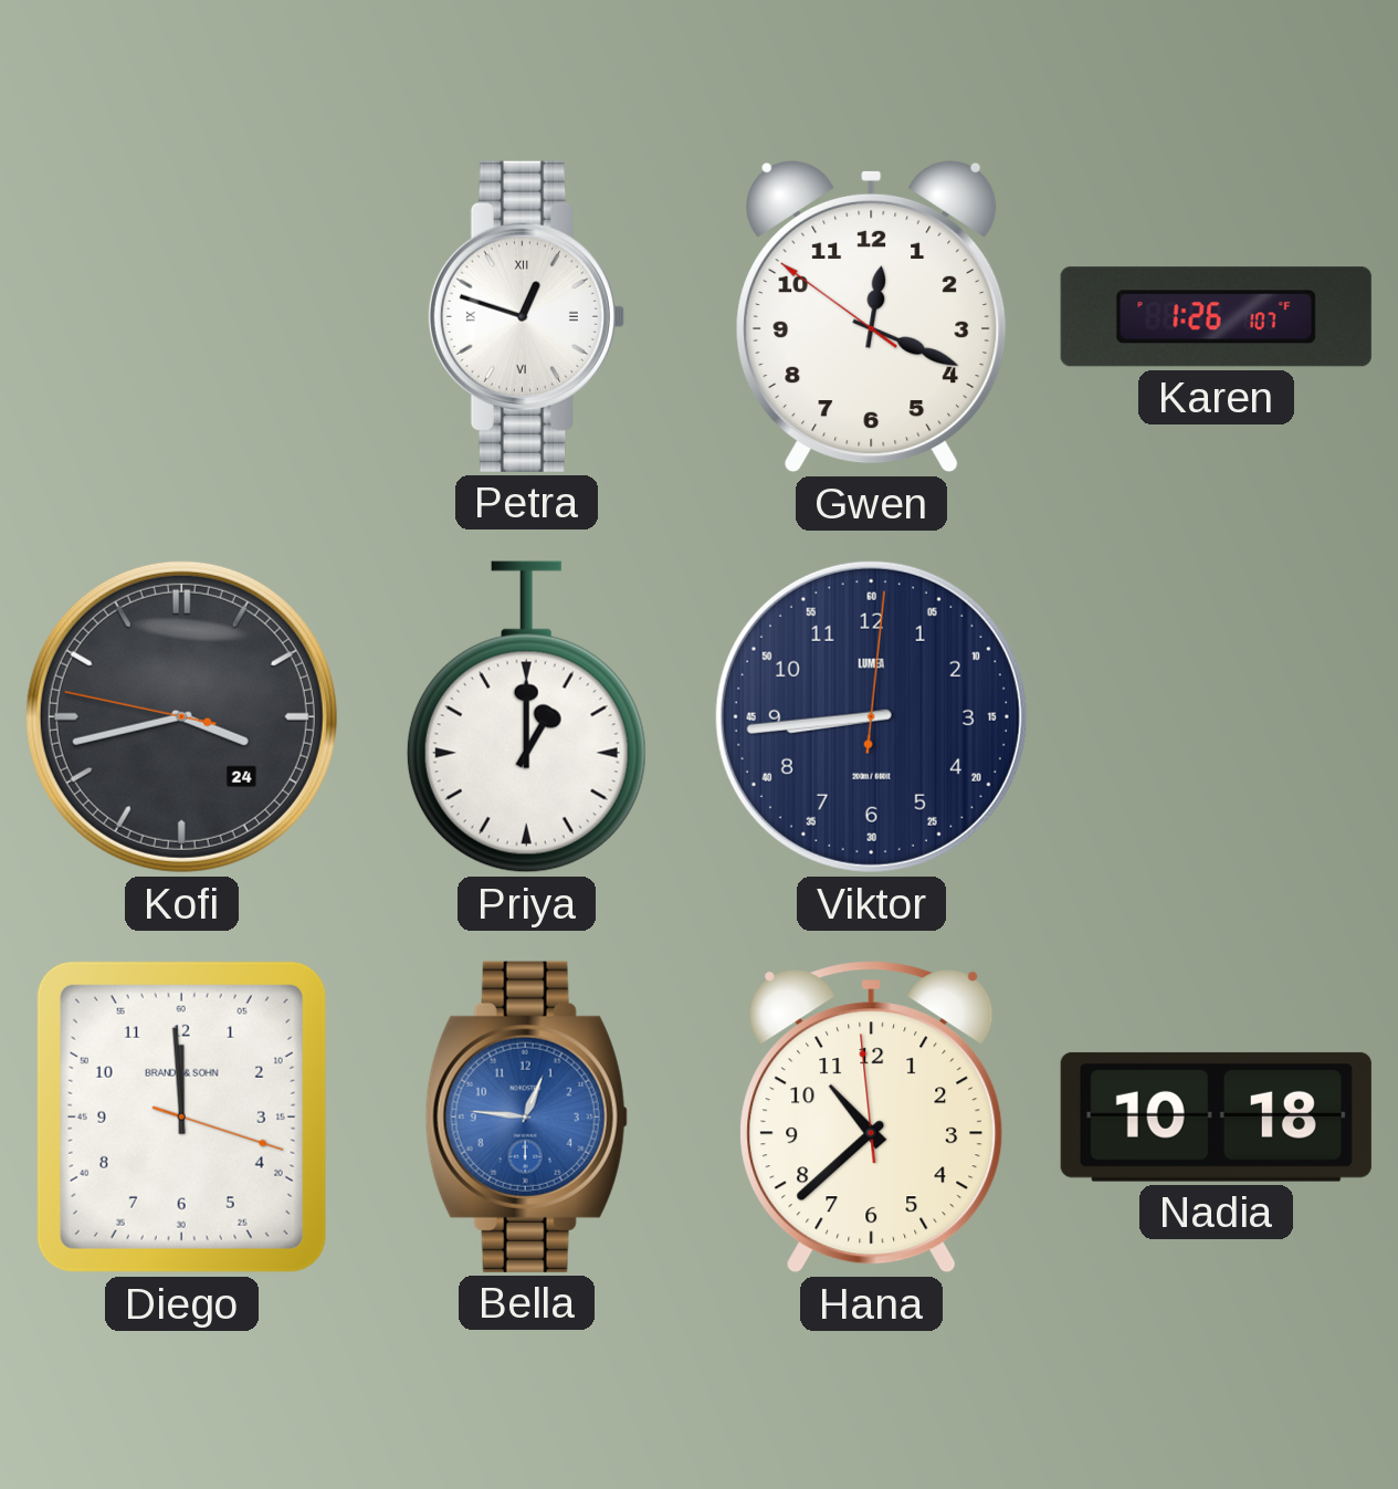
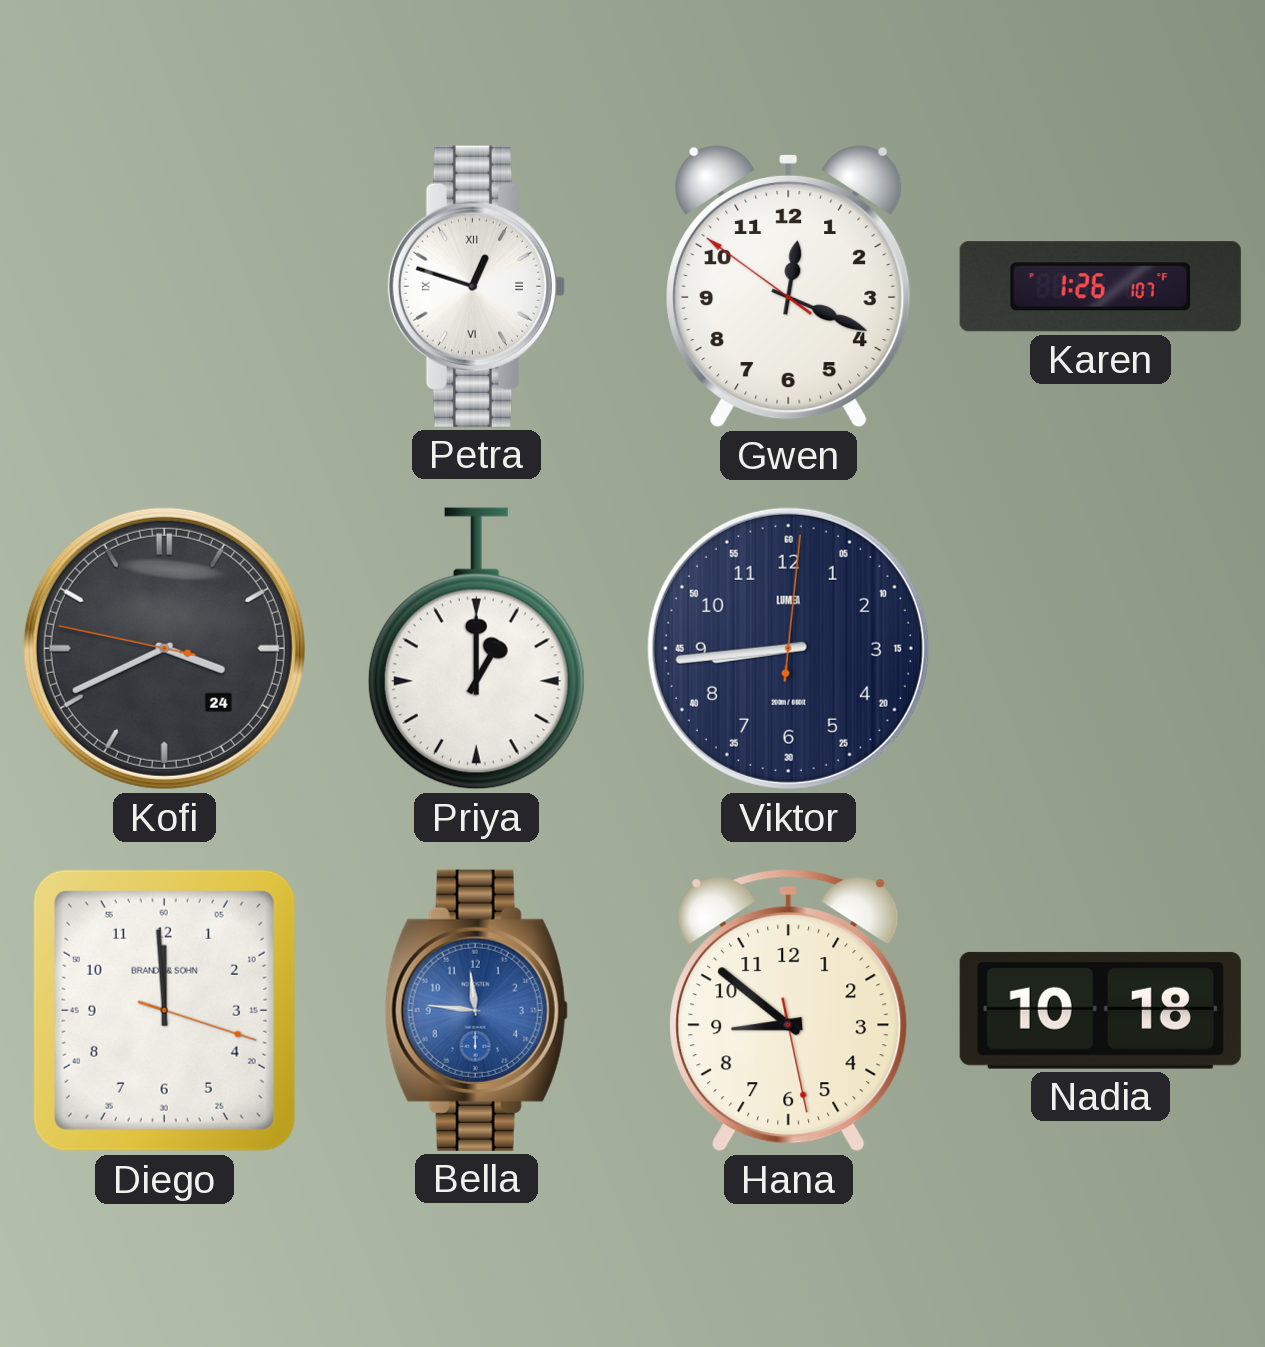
Kofi: 3:42 -> 3:40 (164, 648)
Bella: 12:46 -> 11:46 (476, 1010)
Hana: 10:37 -> 8:51 (789, 1011)
